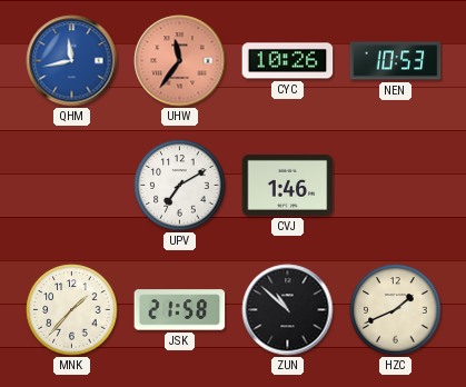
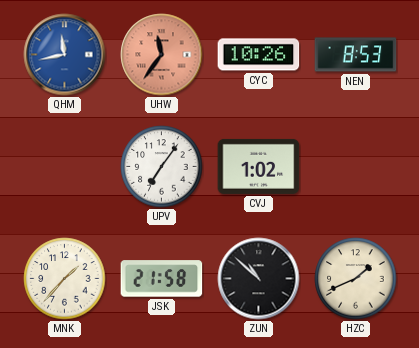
NEN: 10:53 -> 8:53 (356, 55)
UPV: 7:10 -> 7:06 (162, 167)
CVJ: 1:46 -> 1:02 (259, 166)
